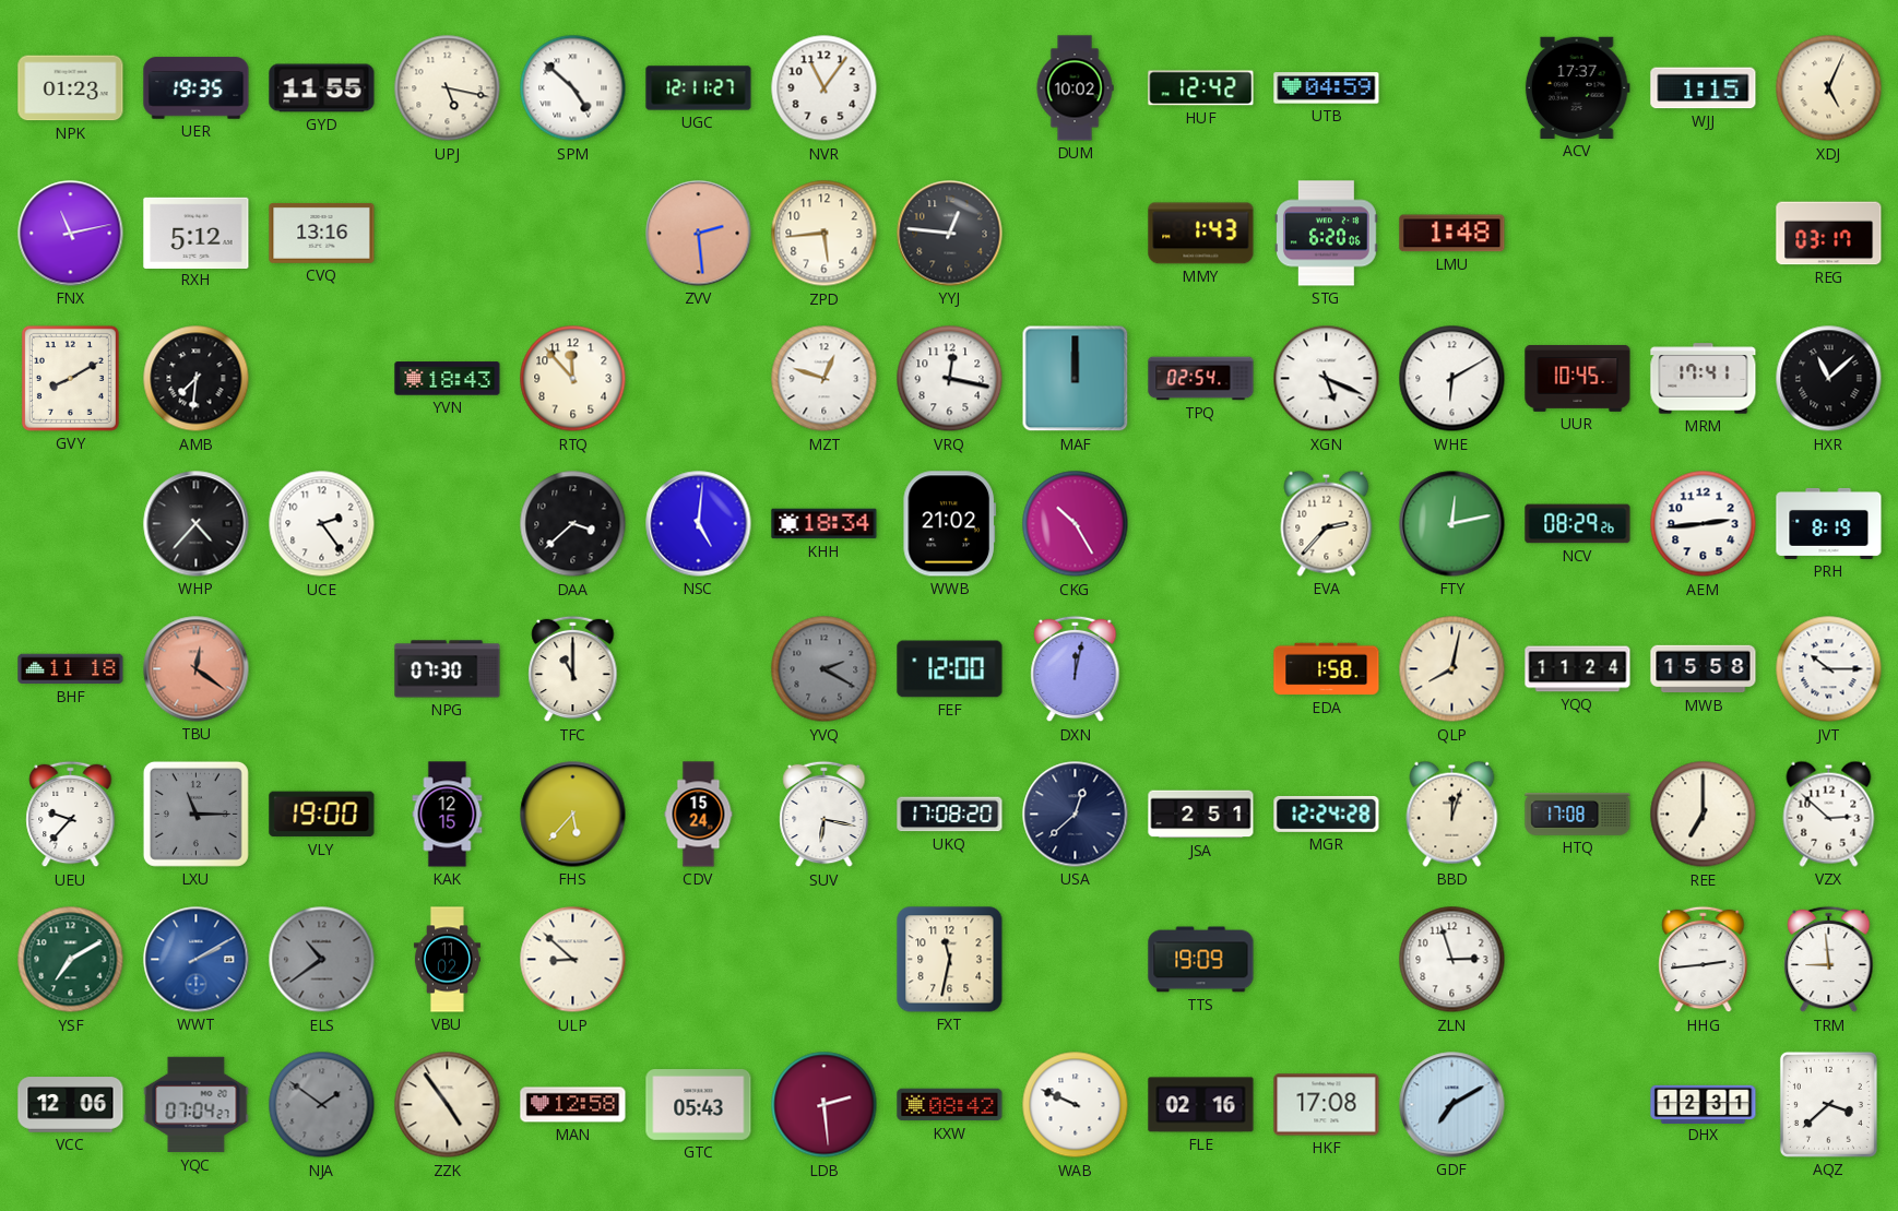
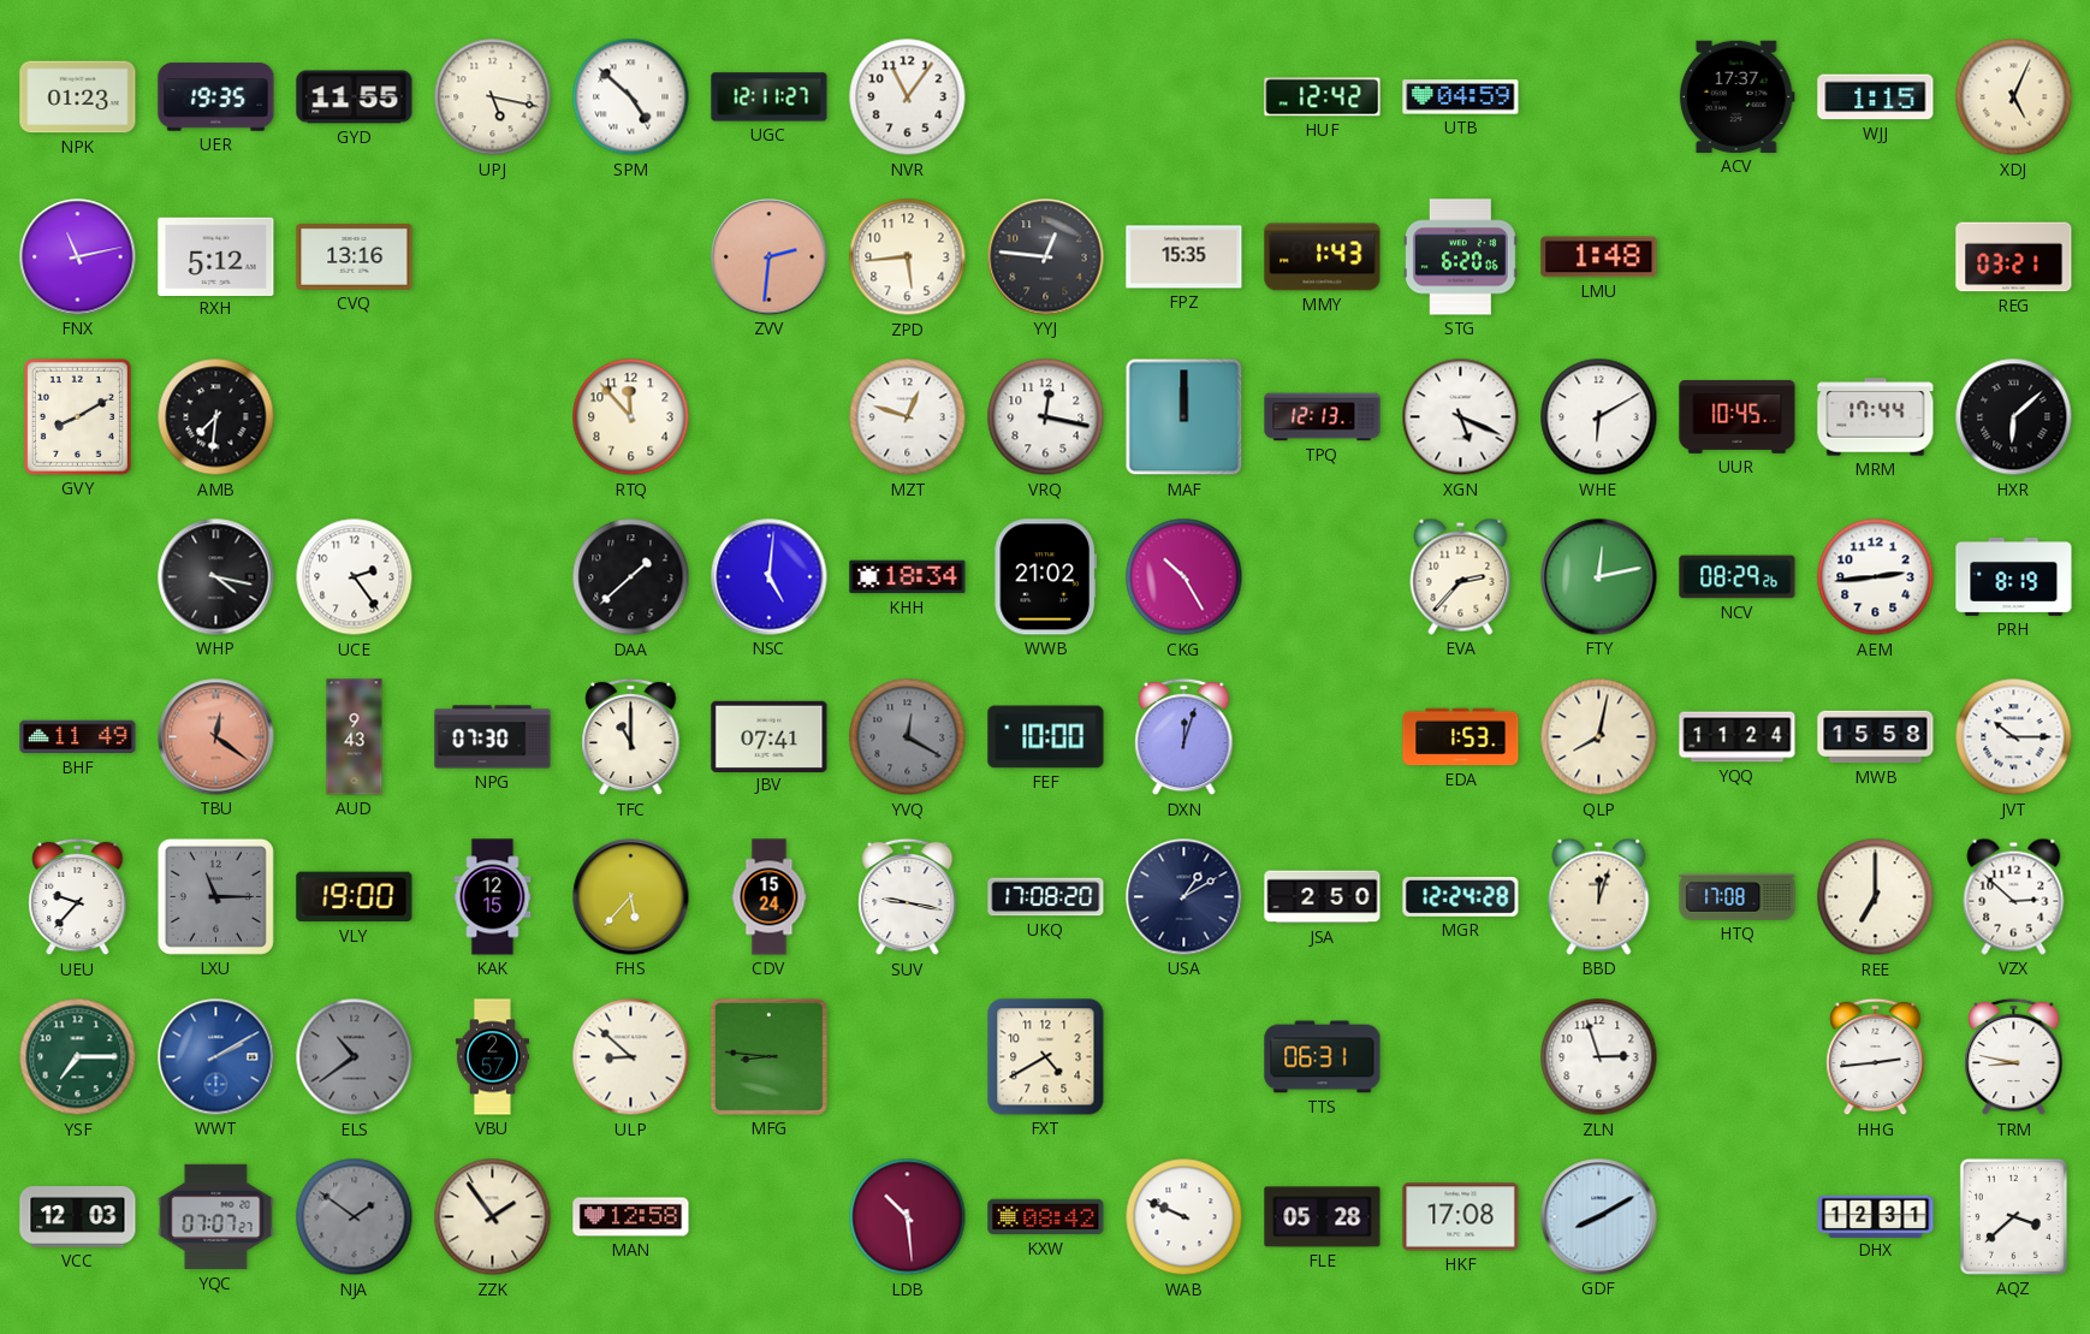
DUM: 10:02 -> none (1075, 88)
ZVV: 2:29 -> 2:31 (770, 257)
FPZ: none -> 15:35 (1184, 257)
REG: 03:17 -> 03:21 (2014, 257)
YVN: 18:43 -> none (448, 379)
TPQ: 02:54 -> 12:13 (1323, 417)
MRM: 17:41 -> 17:44 (1876, 417)
HXR: 11:08 -> 6:08 (2014, 417)
WHP: 4:37 -> 4:17 (216, 577)
DAA: 3:38 -> 1:38 (631, 577)
BHF: 11:18 -> 11:49 (78, 737)
AUD: none -> 9:43 (355, 737)
JBV: none -> 07:41 (770, 736)
YVQ: 2:20 -> 12:20 (908, 737)
FEF: 12:00 -> 10:00 (1046, 737)
DXN: 12:02 -> 12:03 (1184, 737)
EDA: 1:58 -> 1:53 (1461, 737)
SUV: 6:17 -> 9:17 (908, 897)
USA: 12:38 -> 1:10 (1184, 897)
JSA: 2:51 -> 2:50 (1323, 897)
YSF: 7:10 -> 7:15 (78, 1057)
VBU: 11:02 -> 2:57 (492, 1057)
MFG: none -> 8:46 (768, 1056)
FXT: 11:32 -> 4:40 (1046, 1057)
TTS: 19:09 -> 06:31 (1323, 1057)
TRM: 8:59 -> 8:47 (2014, 1057)
VCC: 12:06 -> 12:03 (78, 1217)
YQC: 07:04 -> 07:07 (216, 1217)
ZZK: 4:54 -> 1:54 (493, 1217)
GTC: 05:43 -> none (699, 1105)
LDB: 2:29 -> 10:29 (908, 1217)
FLE: 02:16 -> 05:28 (1323, 1217)
GDF: 7:10 -> 8:10 (1599, 1217)
